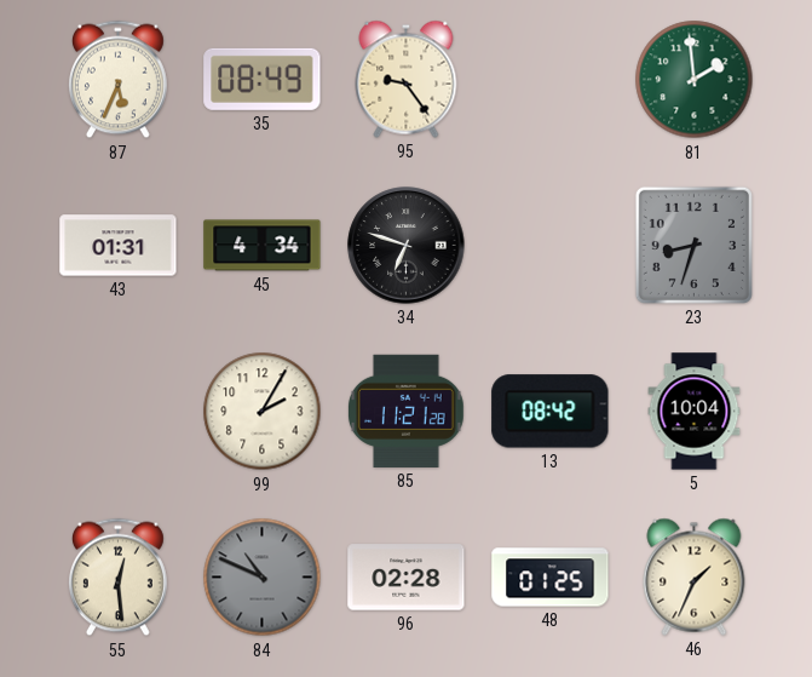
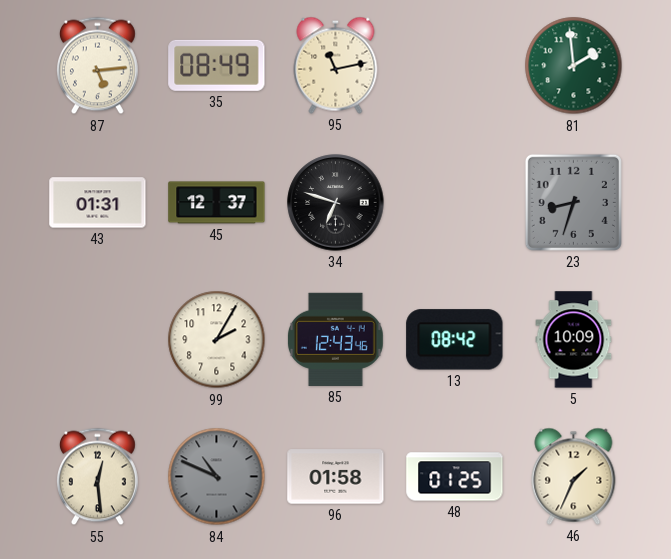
87: 5:34 -> 5:14 (97, 66)
95: 9:24 -> 11:13 (336, 65)
45: 4:34 -> 12:37 (217, 203)
85: 11:21 -> 12:43 (335, 339)
5: 10:04 -> 10:09 (574, 340)
96: 02:28 -> 01:58 (336, 477)
